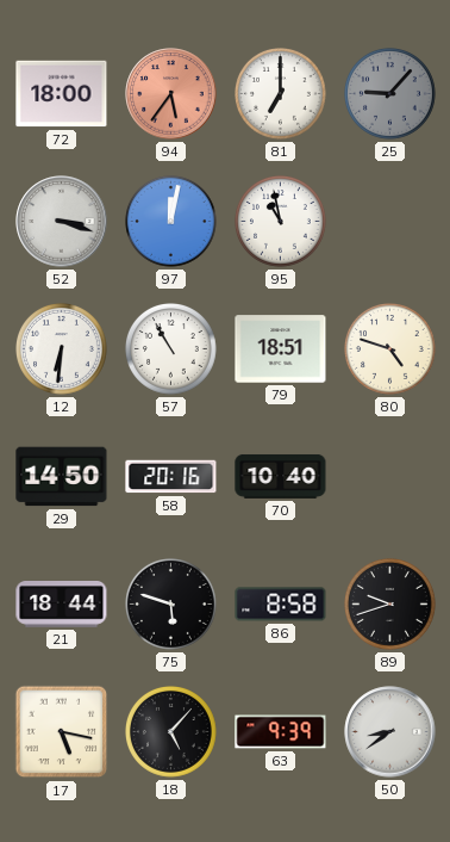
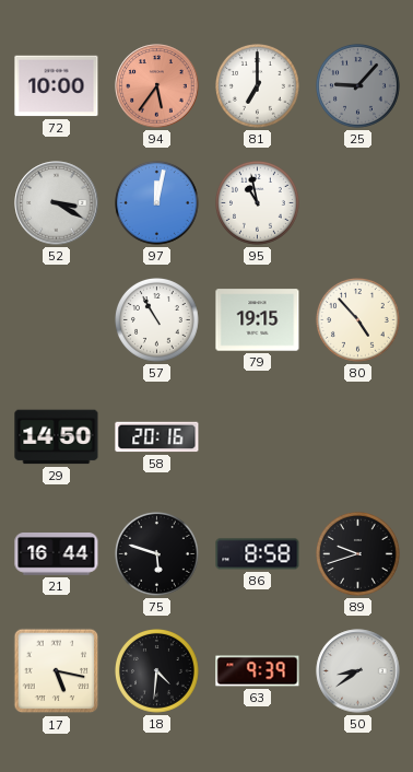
72: 18:00 -> 10:00 (57, 86)
52: 3:18 -> 3:20 (57, 203)
12: 6:31 -> none (62, 349)
79: 18:51 -> 19:15 (258, 320)
80: 4:48 -> 4:53 (358, 320)
70: 10:40 -> none (281, 476)
21: 18:44 -> 16:44 (57, 554)
18: 5:07 -> 4:31 (157, 671)
